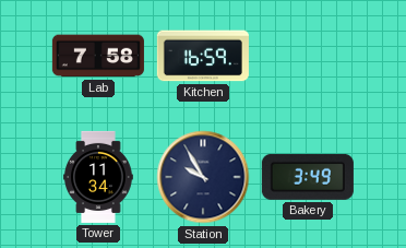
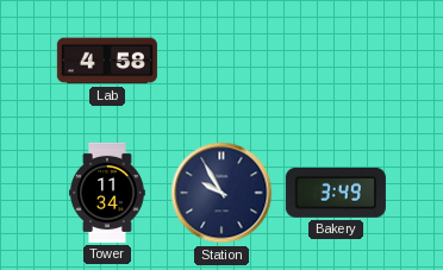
Lab: 7:58 -> 4:58 (107, 61)
Kitchen: 16:59 -> none (203, 56)
